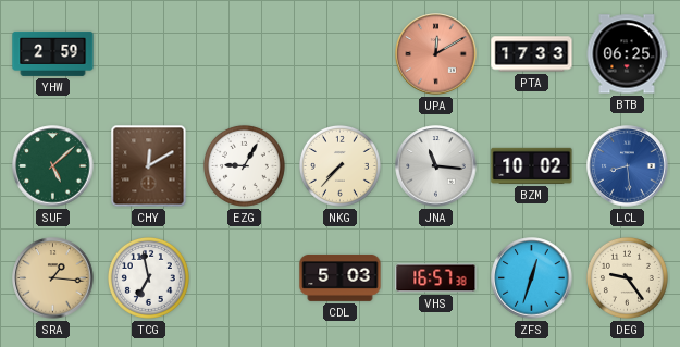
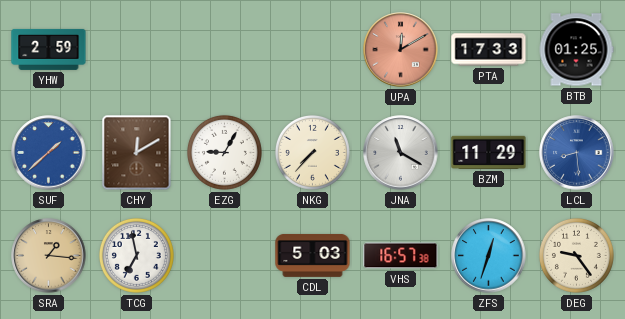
BTB: 06:25 -> 01:25 (576, 50)
SUF: 5:08 -> 1:38 (49, 153)
SUF dial: green -> blue (49, 153)
JNA: 11:16 -> 11:20 (401, 153)
BZM: 10:02 -> 11:29 (489, 152)
